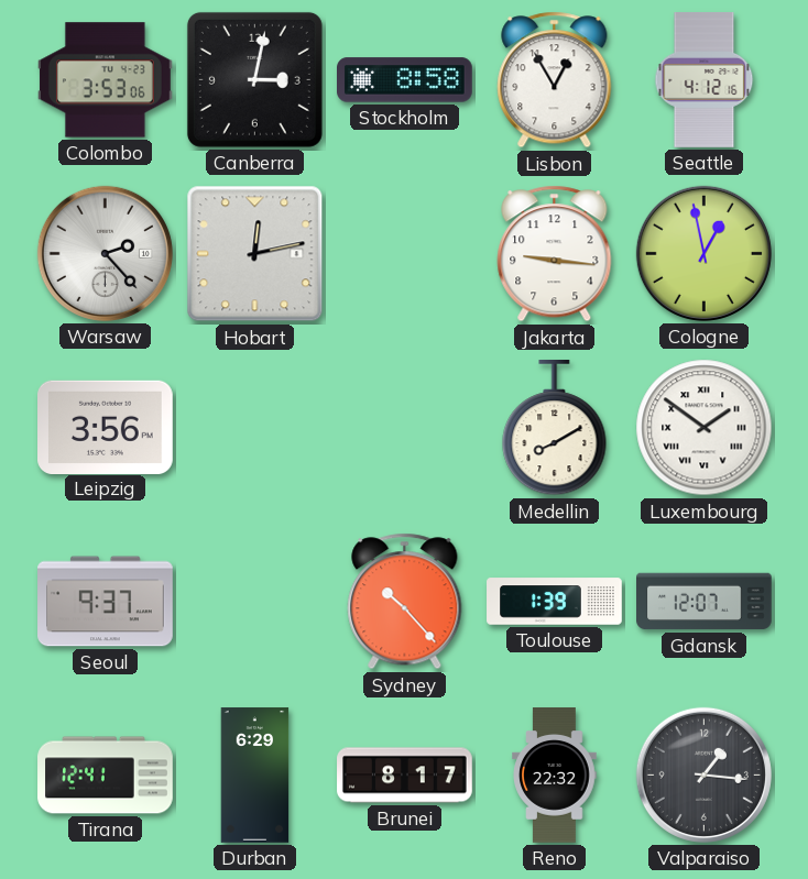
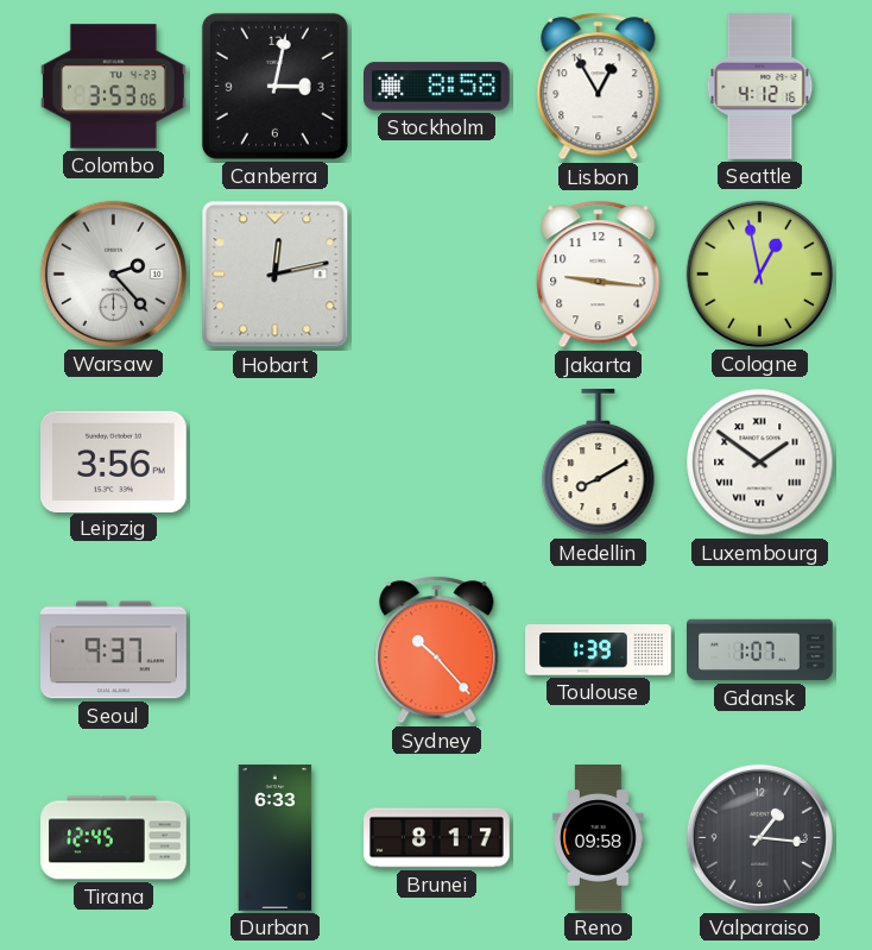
Gdansk: 12:07 -> 1:07 (760, 650)
Tirana: 12:41 -> 12:45 (114, 838)
Durban: 6:29 -> 6:33 (276, 838)
Reno: 22:32 -> 09:58 (599, 838)
